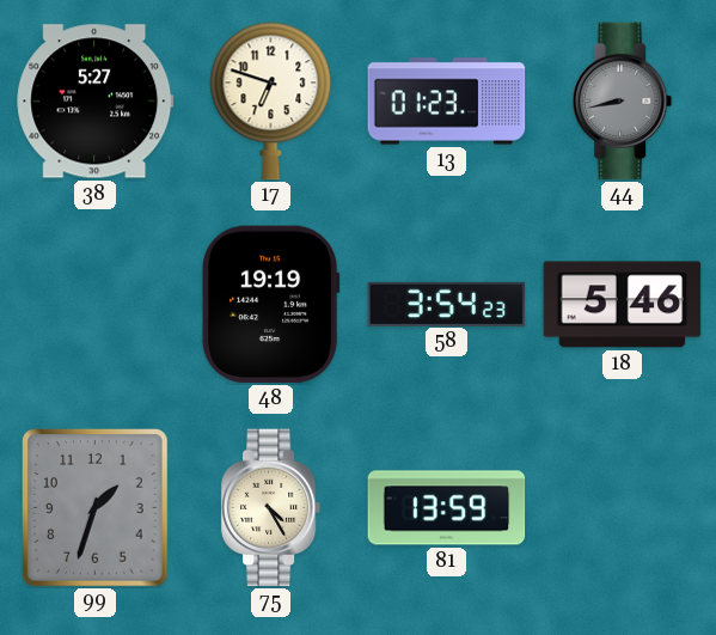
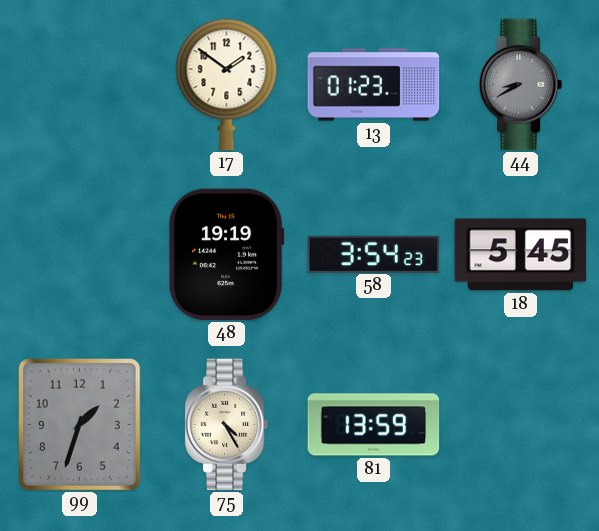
38: 5:27 -> none (96, 102)
17: 6:48 -> 1:51 (227, 85)
44: 8:43 -> 8:40 (521, 85)
18: 5:46 -> 5:45 (521, 255)
